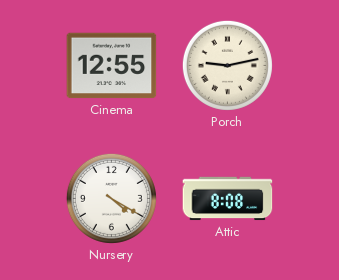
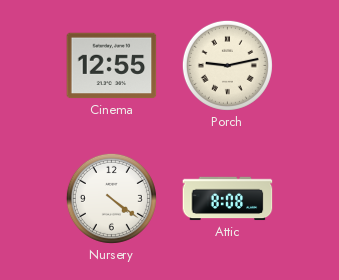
Nursery: 4:20 -> 4:21 (111, 198)
